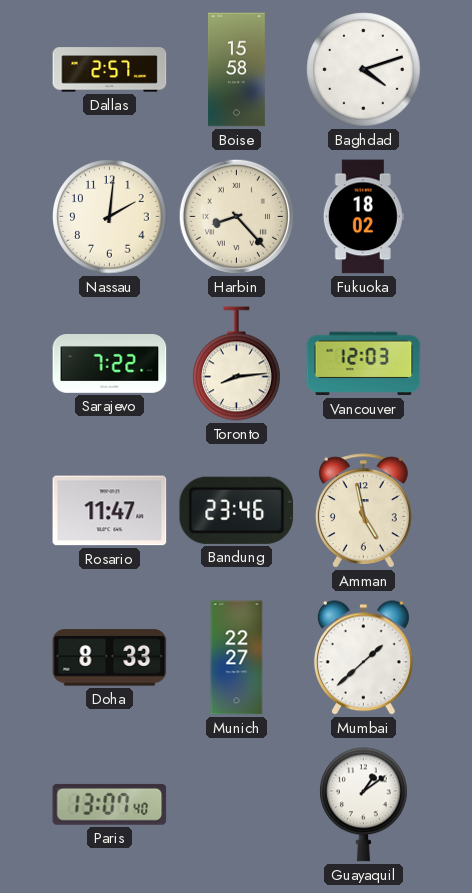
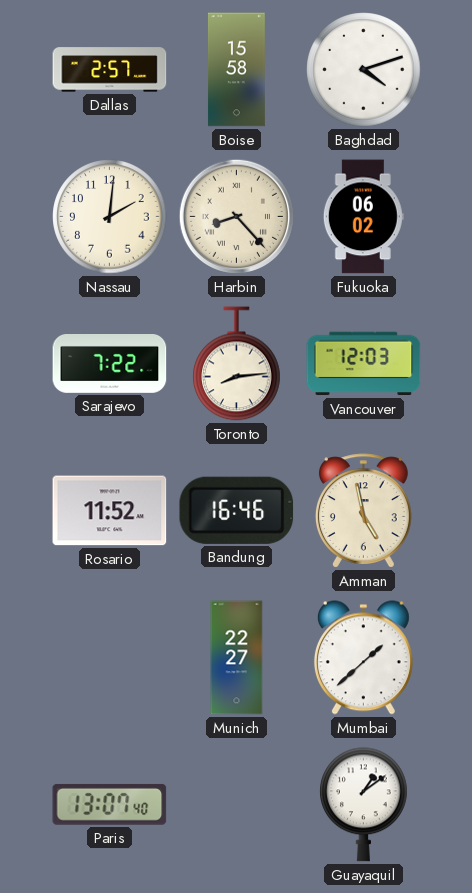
Fukuoka: 18:02 -> 06:02 (363, 217)
Rosario: 11:47 -> 11:52 (110, 511)
Bandung: 23:46 -> 16:46 (237, 510)
Doha: 8:33 -> none (110, 658)
